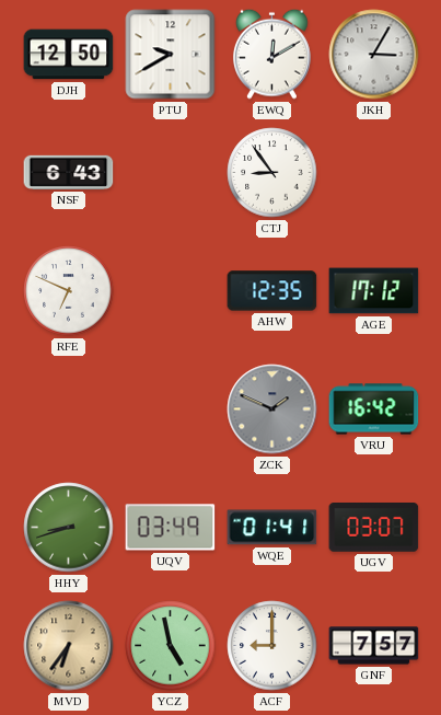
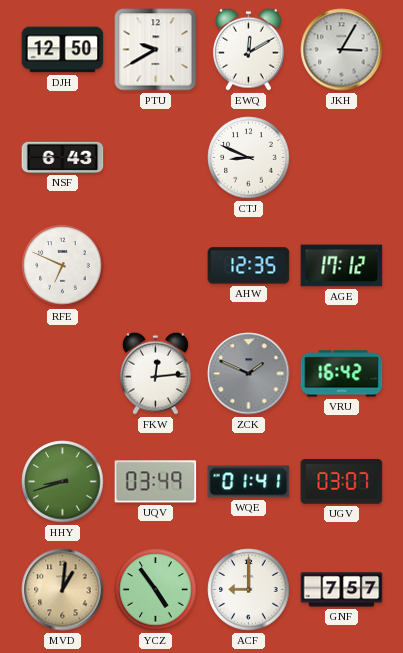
CTJ: 8:54 -> 8:49 (249, 158)
FKW: none -> 12:14 (155, 373)
MVD: 6:36 -> 1:01 (63, 590)
YCZ: 4:58 -> 4:54 (156, 590)
